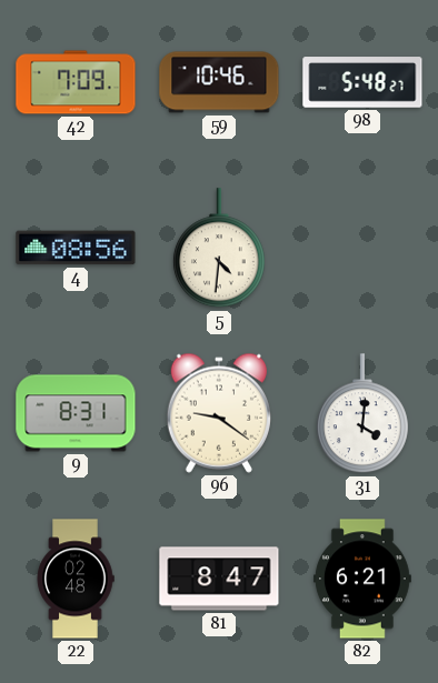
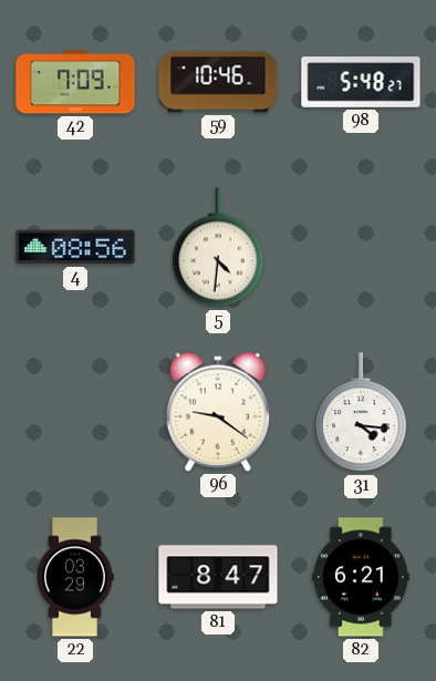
9: 8:31 -> none (76, 413)
31: 4:01 -> 4:16 (361, 413)
22: 02:48 -> 03:29 (75, 577)
